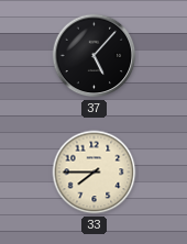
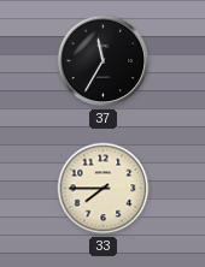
37: 5:07 -> 11:35 (104, 61)
